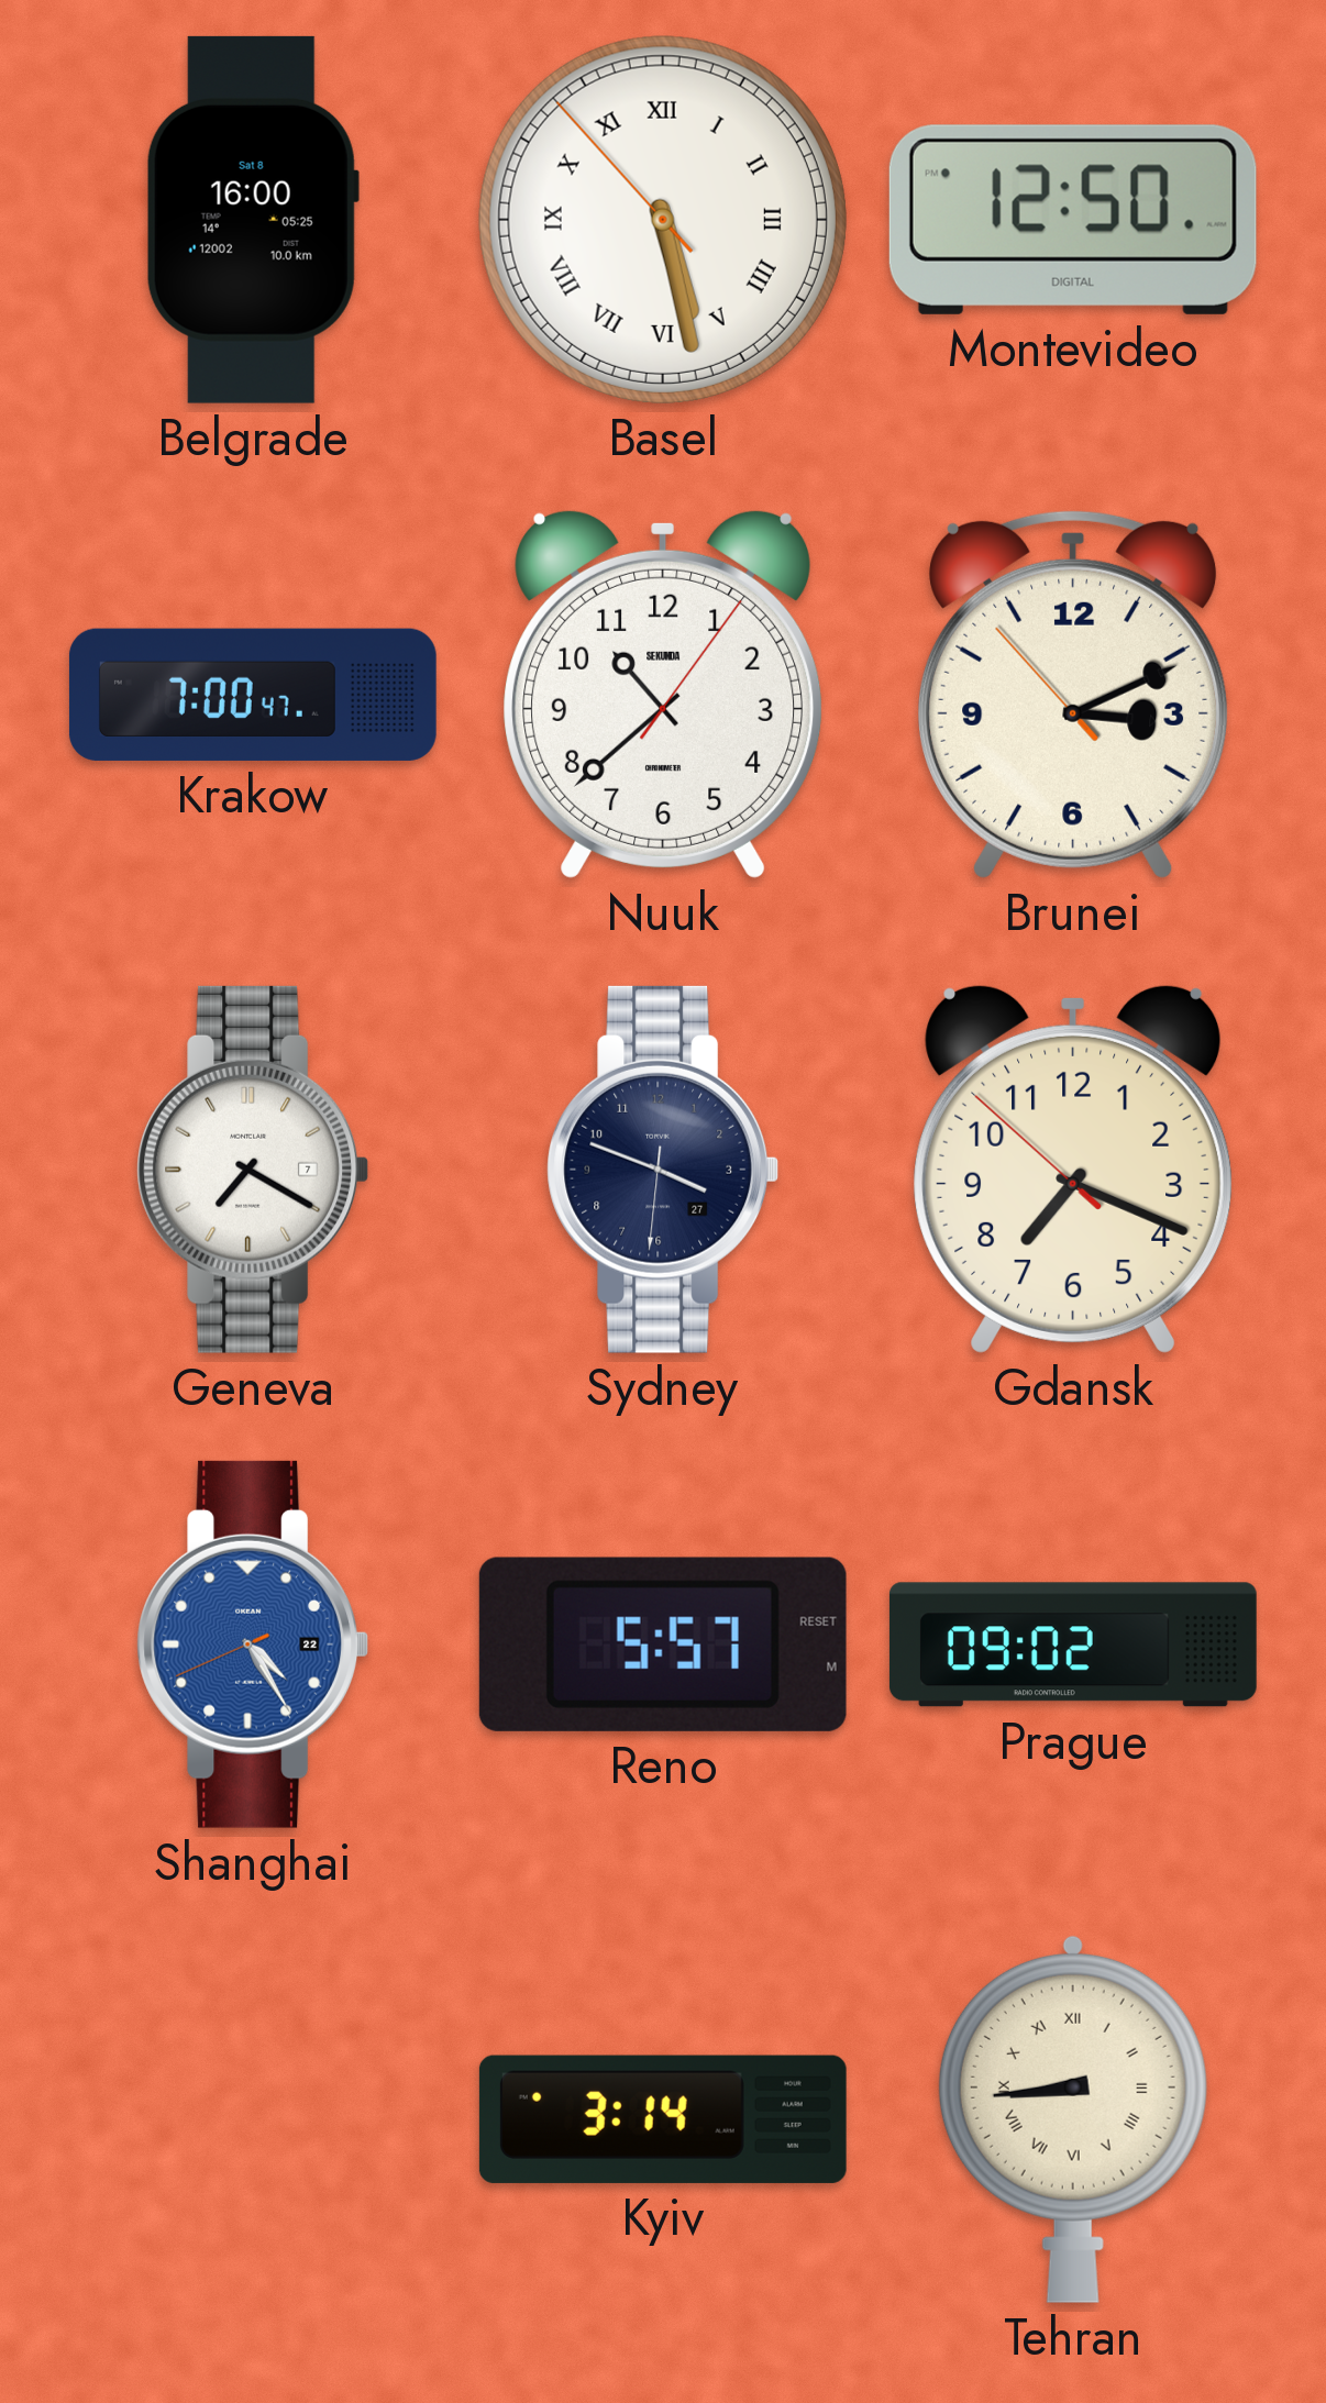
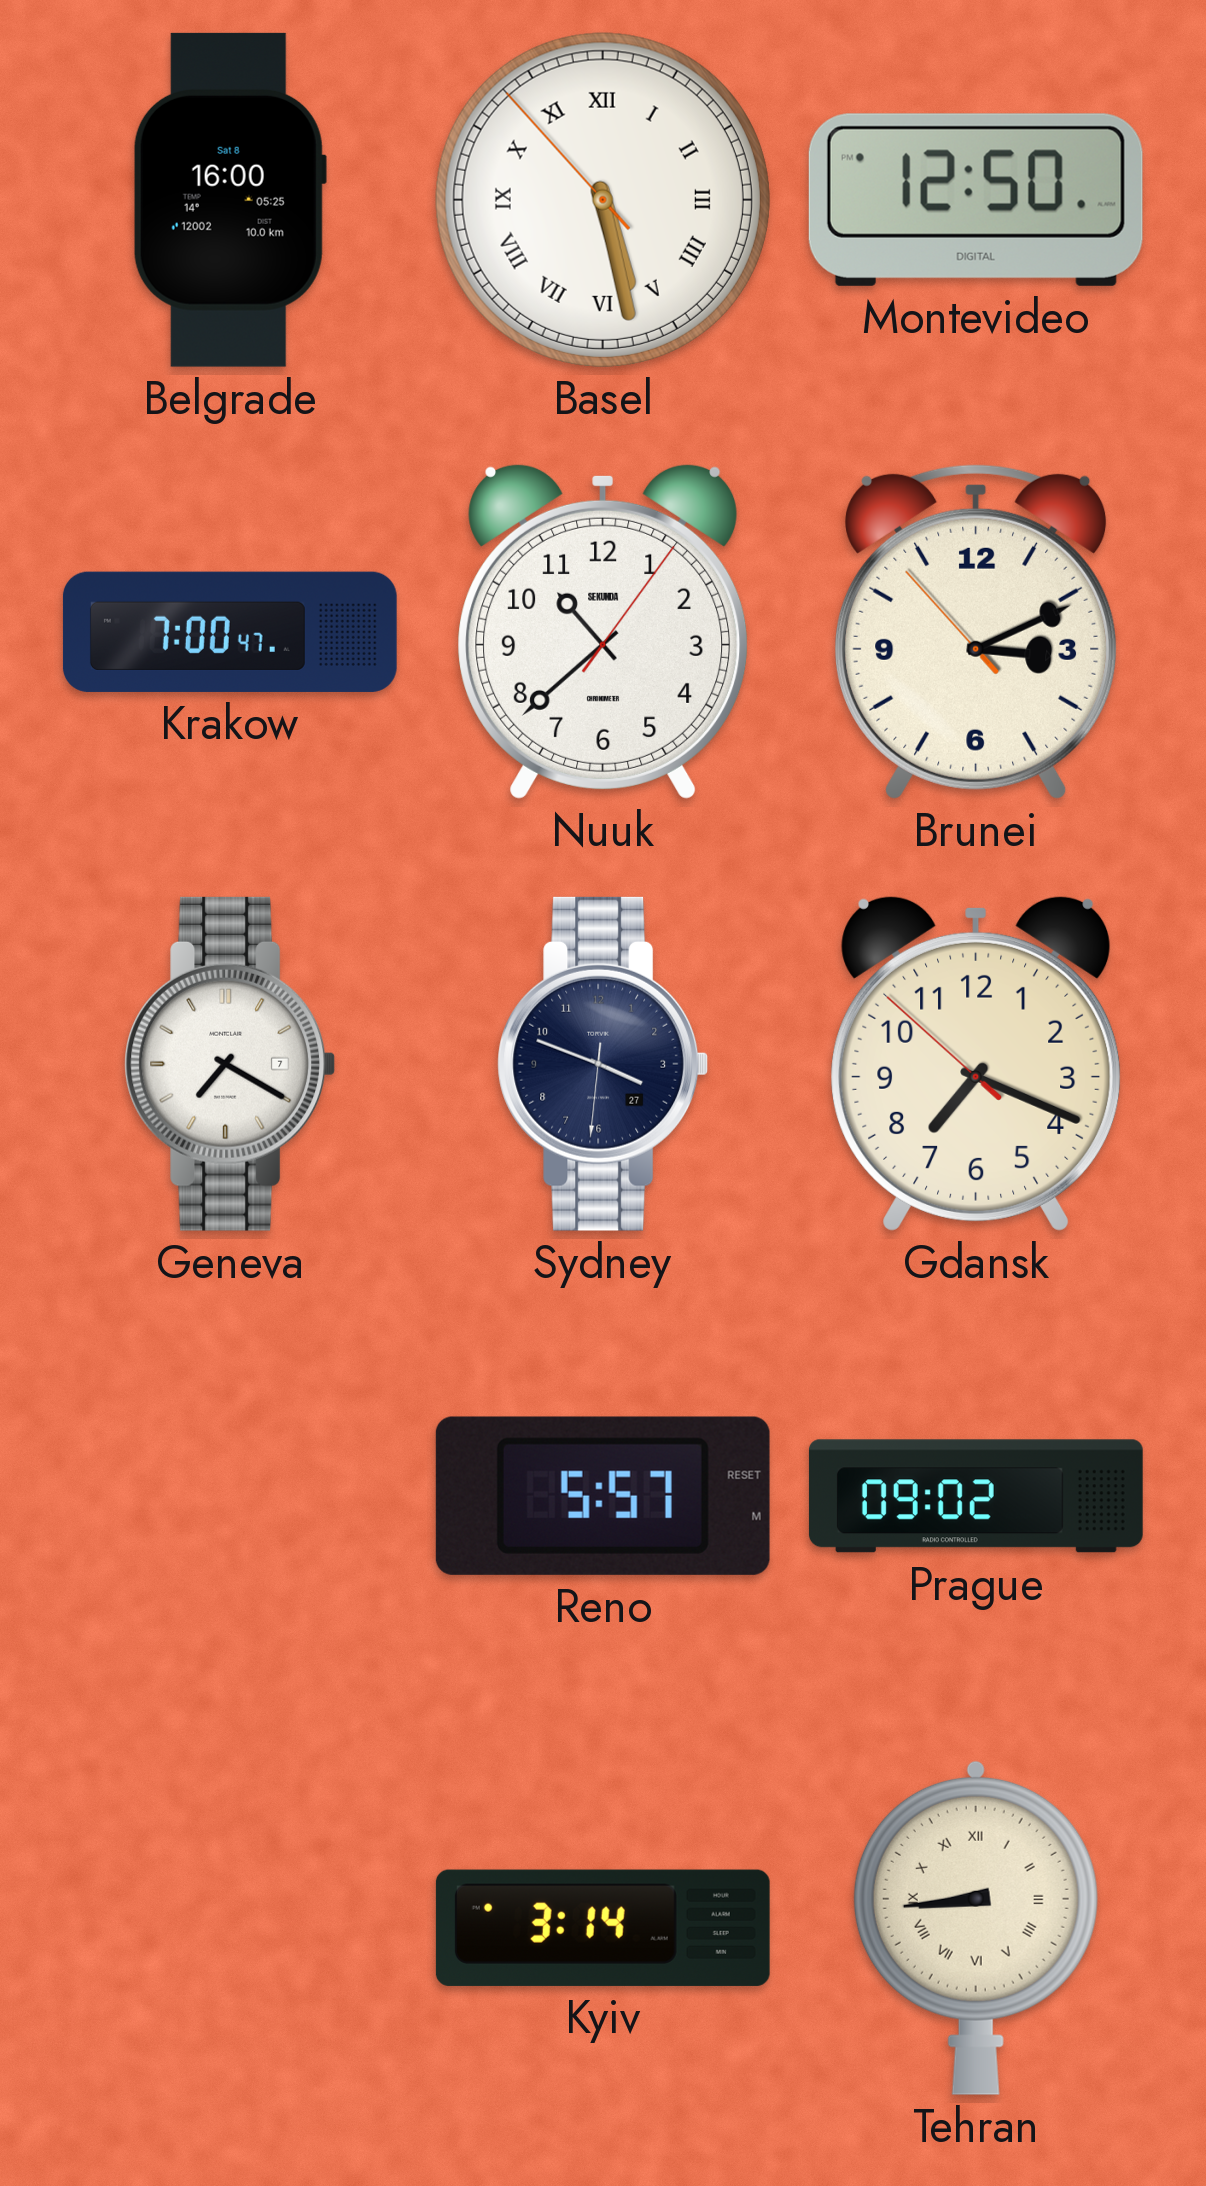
Shanghai: 4:24 -> none (252, 1645)
